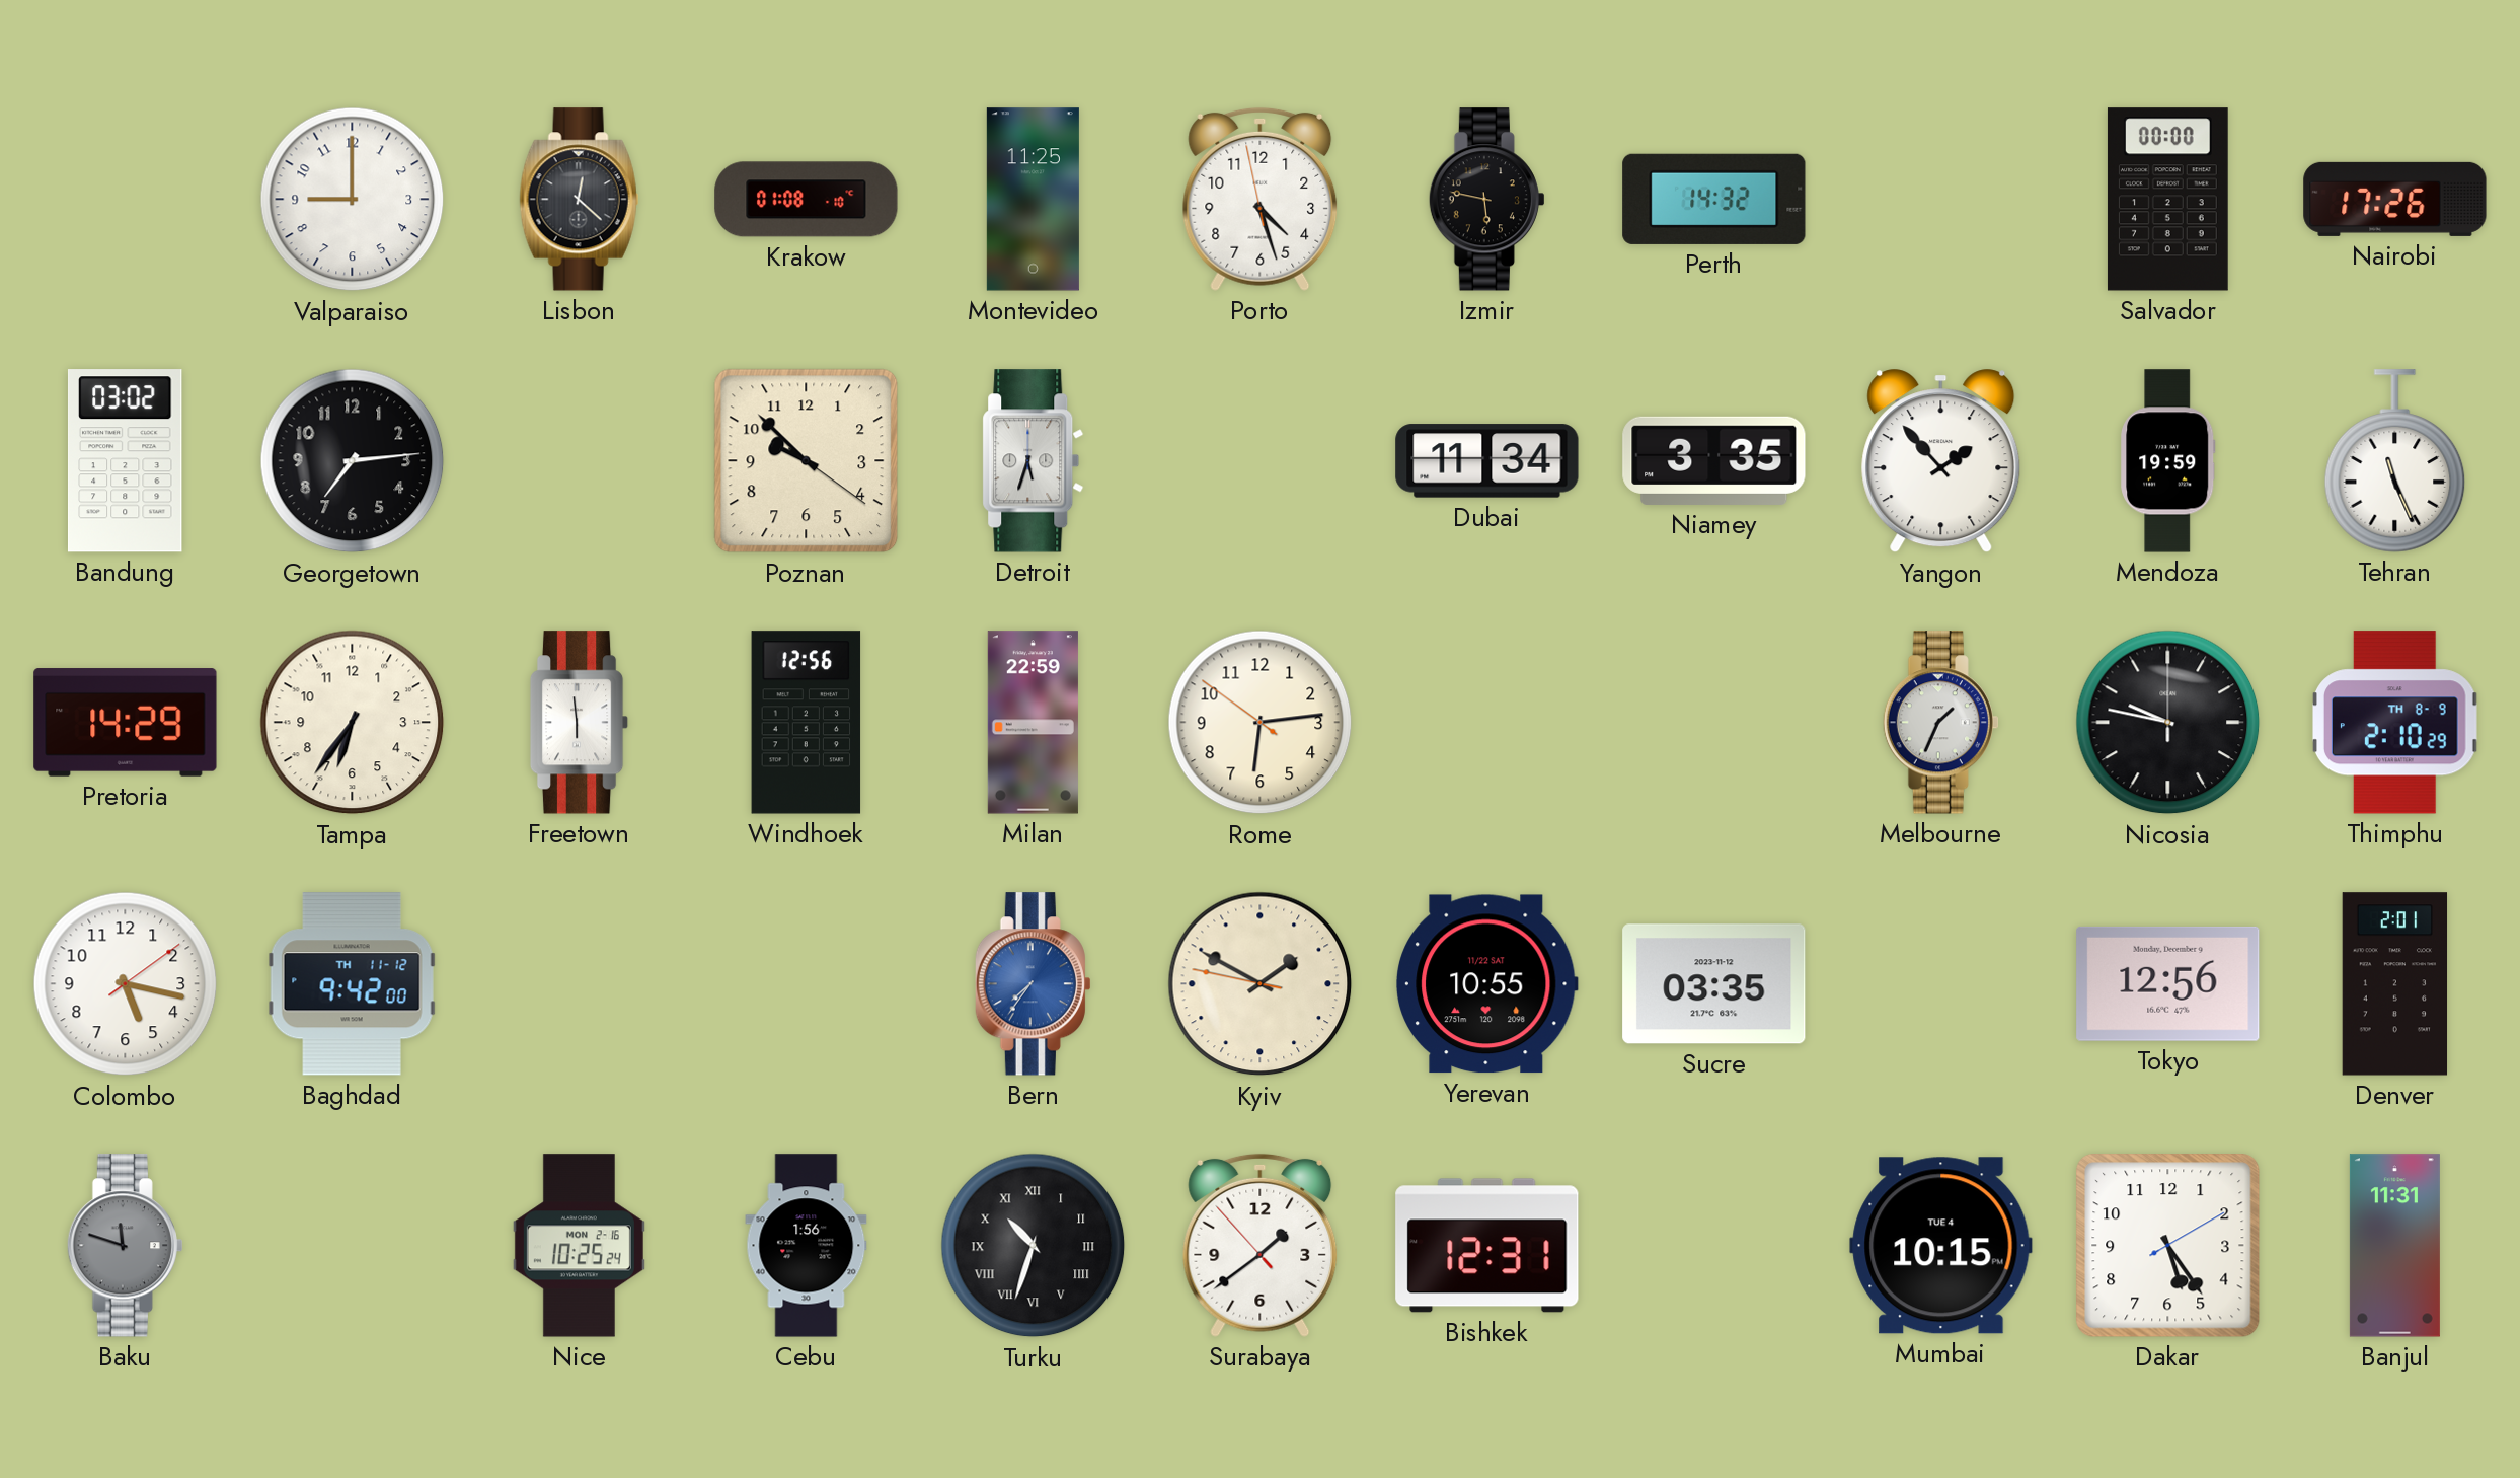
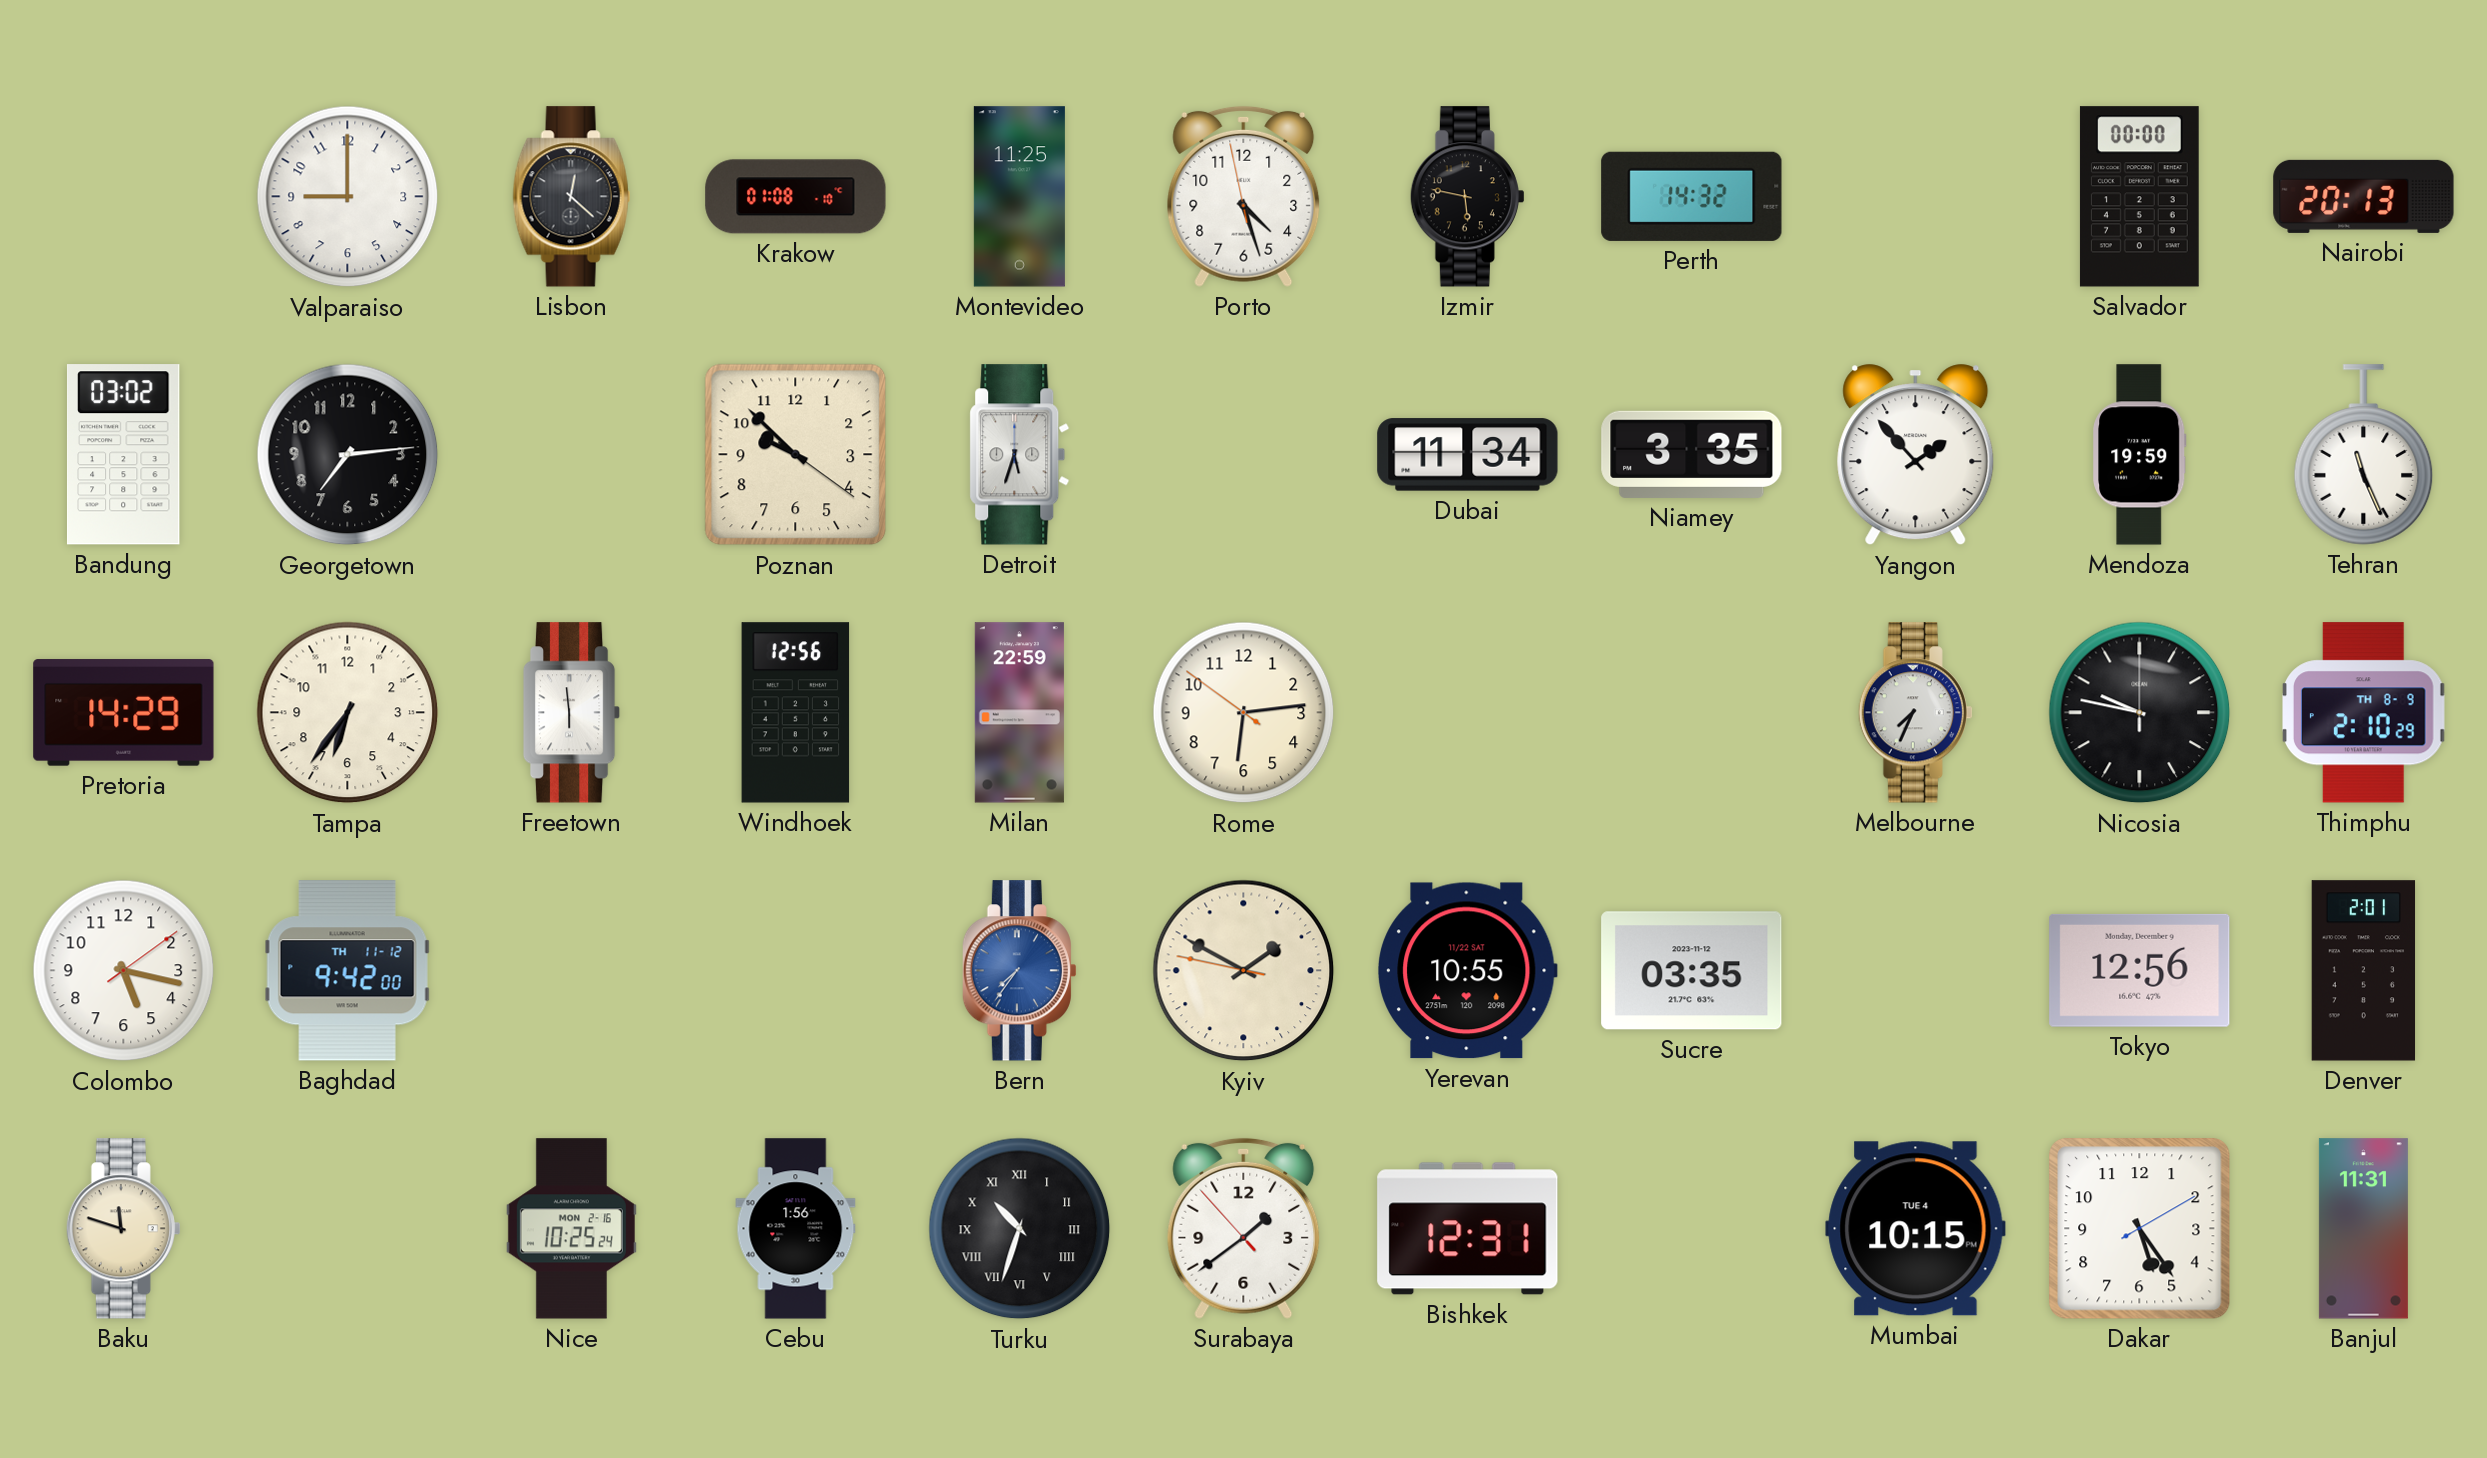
Nairobi: 17:26 -> 20:13 (2364, 196)
Melbourne: 1:34 -> 7:34 (1915, 713)
Baku dial: grey -> cream (123, 1229)
